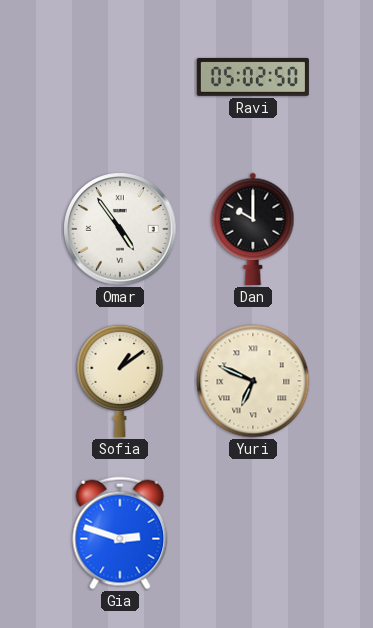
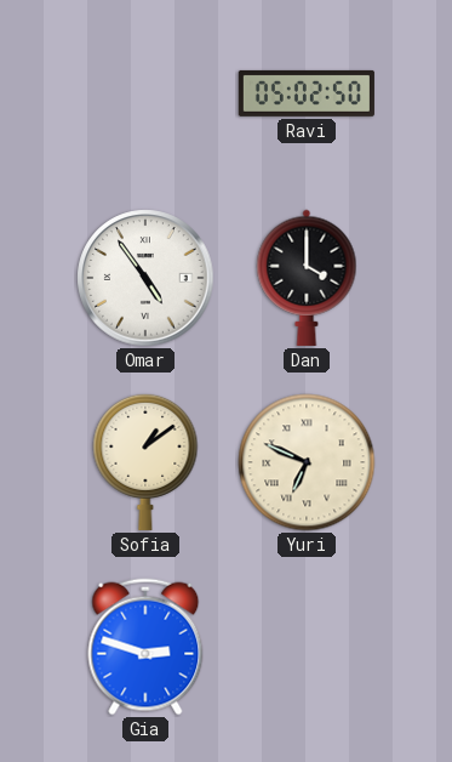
Dan: 10:00 -> 4:00 (307, 278)
